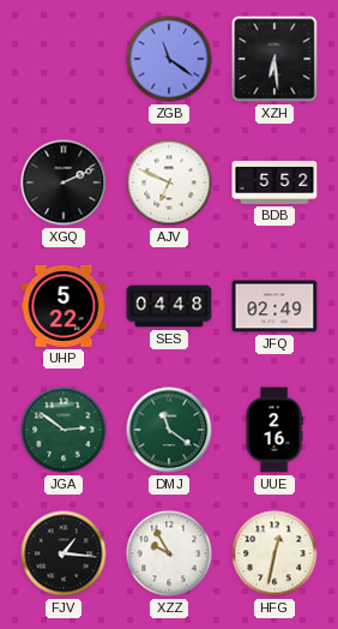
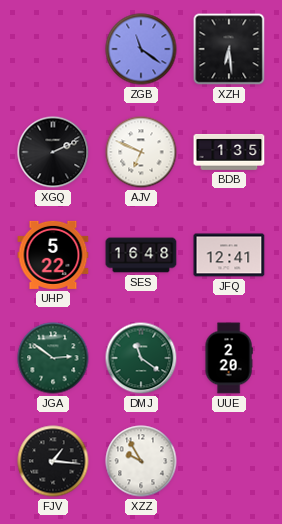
BDB: 5:52 -> 1:35 (229, 152)
SES: 04:48 -> 16:48 (141, 255)
JFQ: 02:49 -> 12:41 (229, 255)
UUE: 2:16 -> 2:20 (229, 358)
HFG: 12:32 -> none (274, 553)
